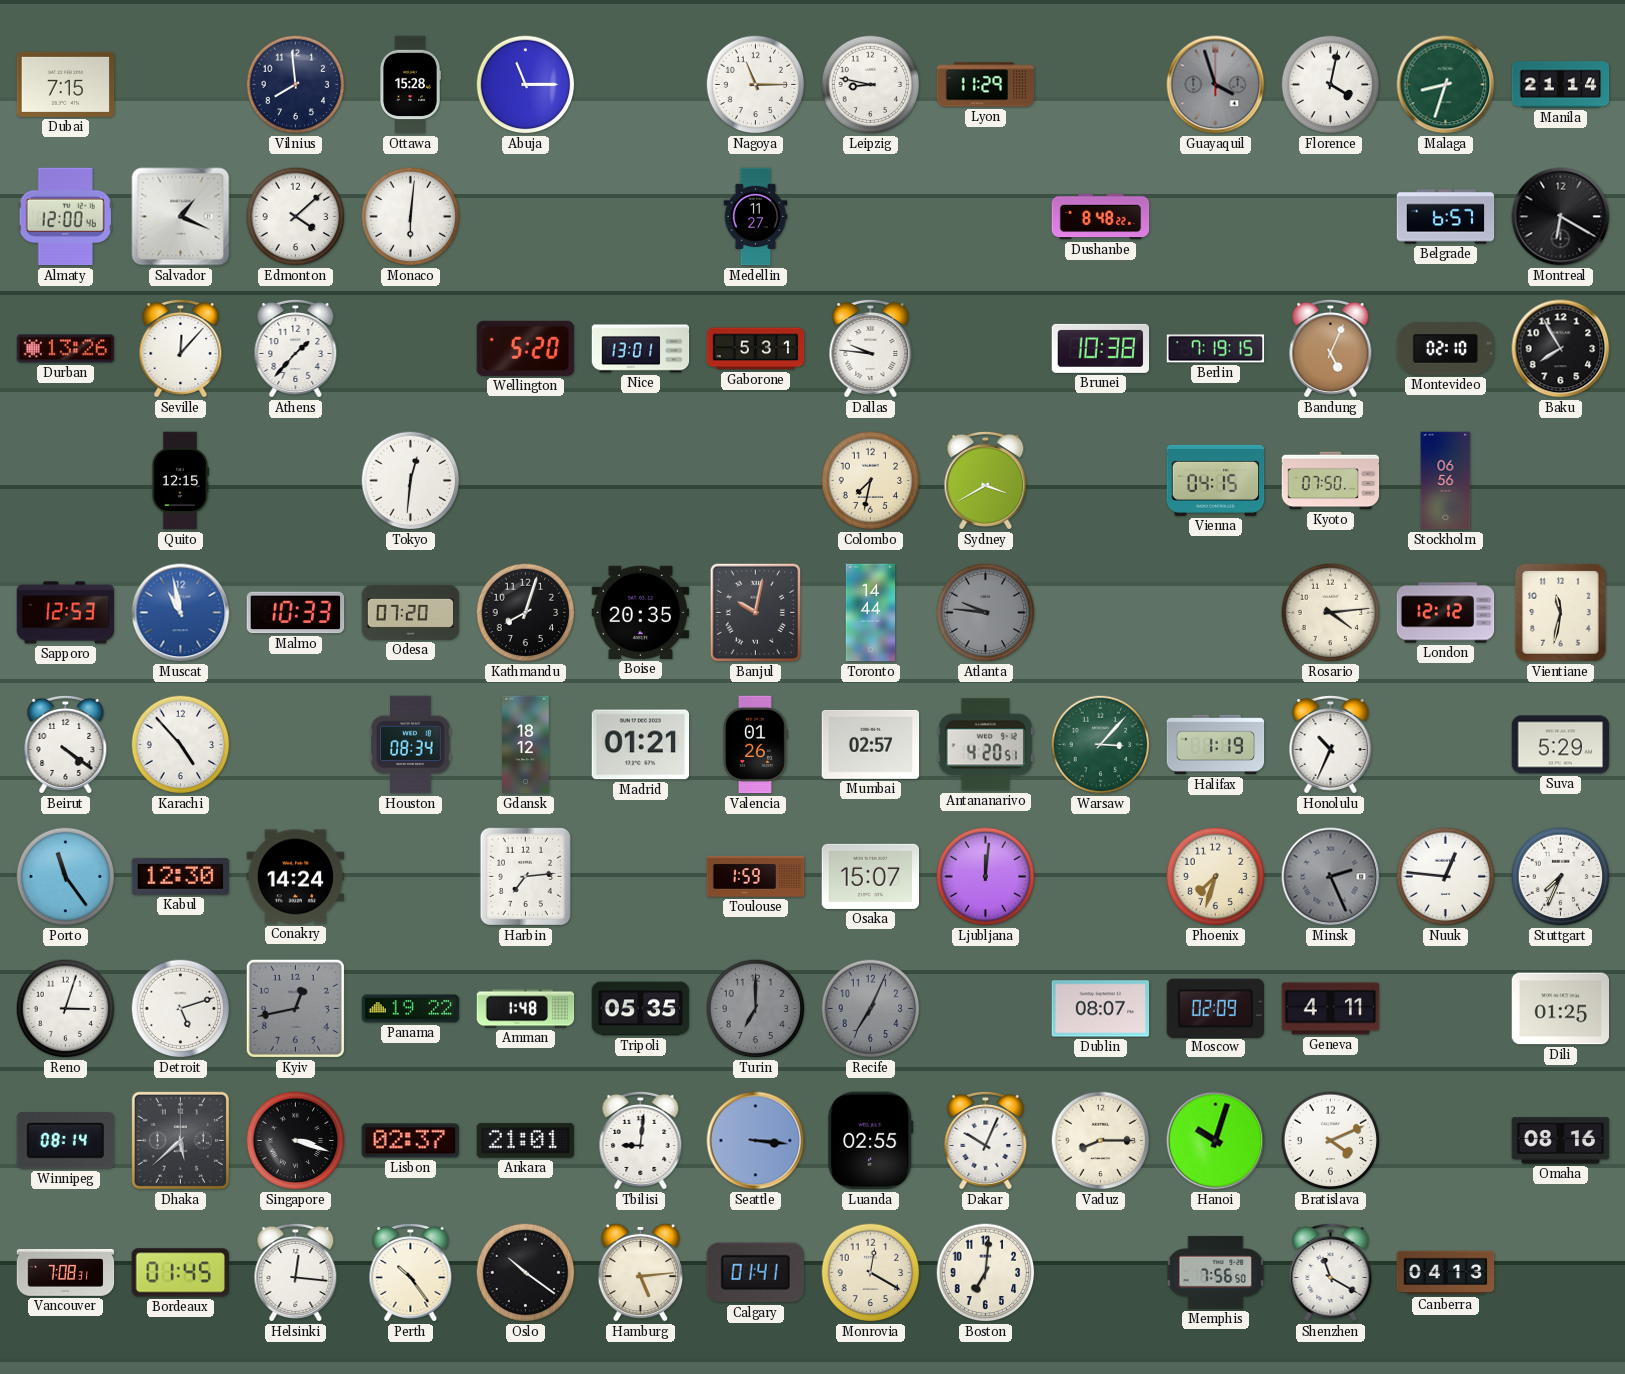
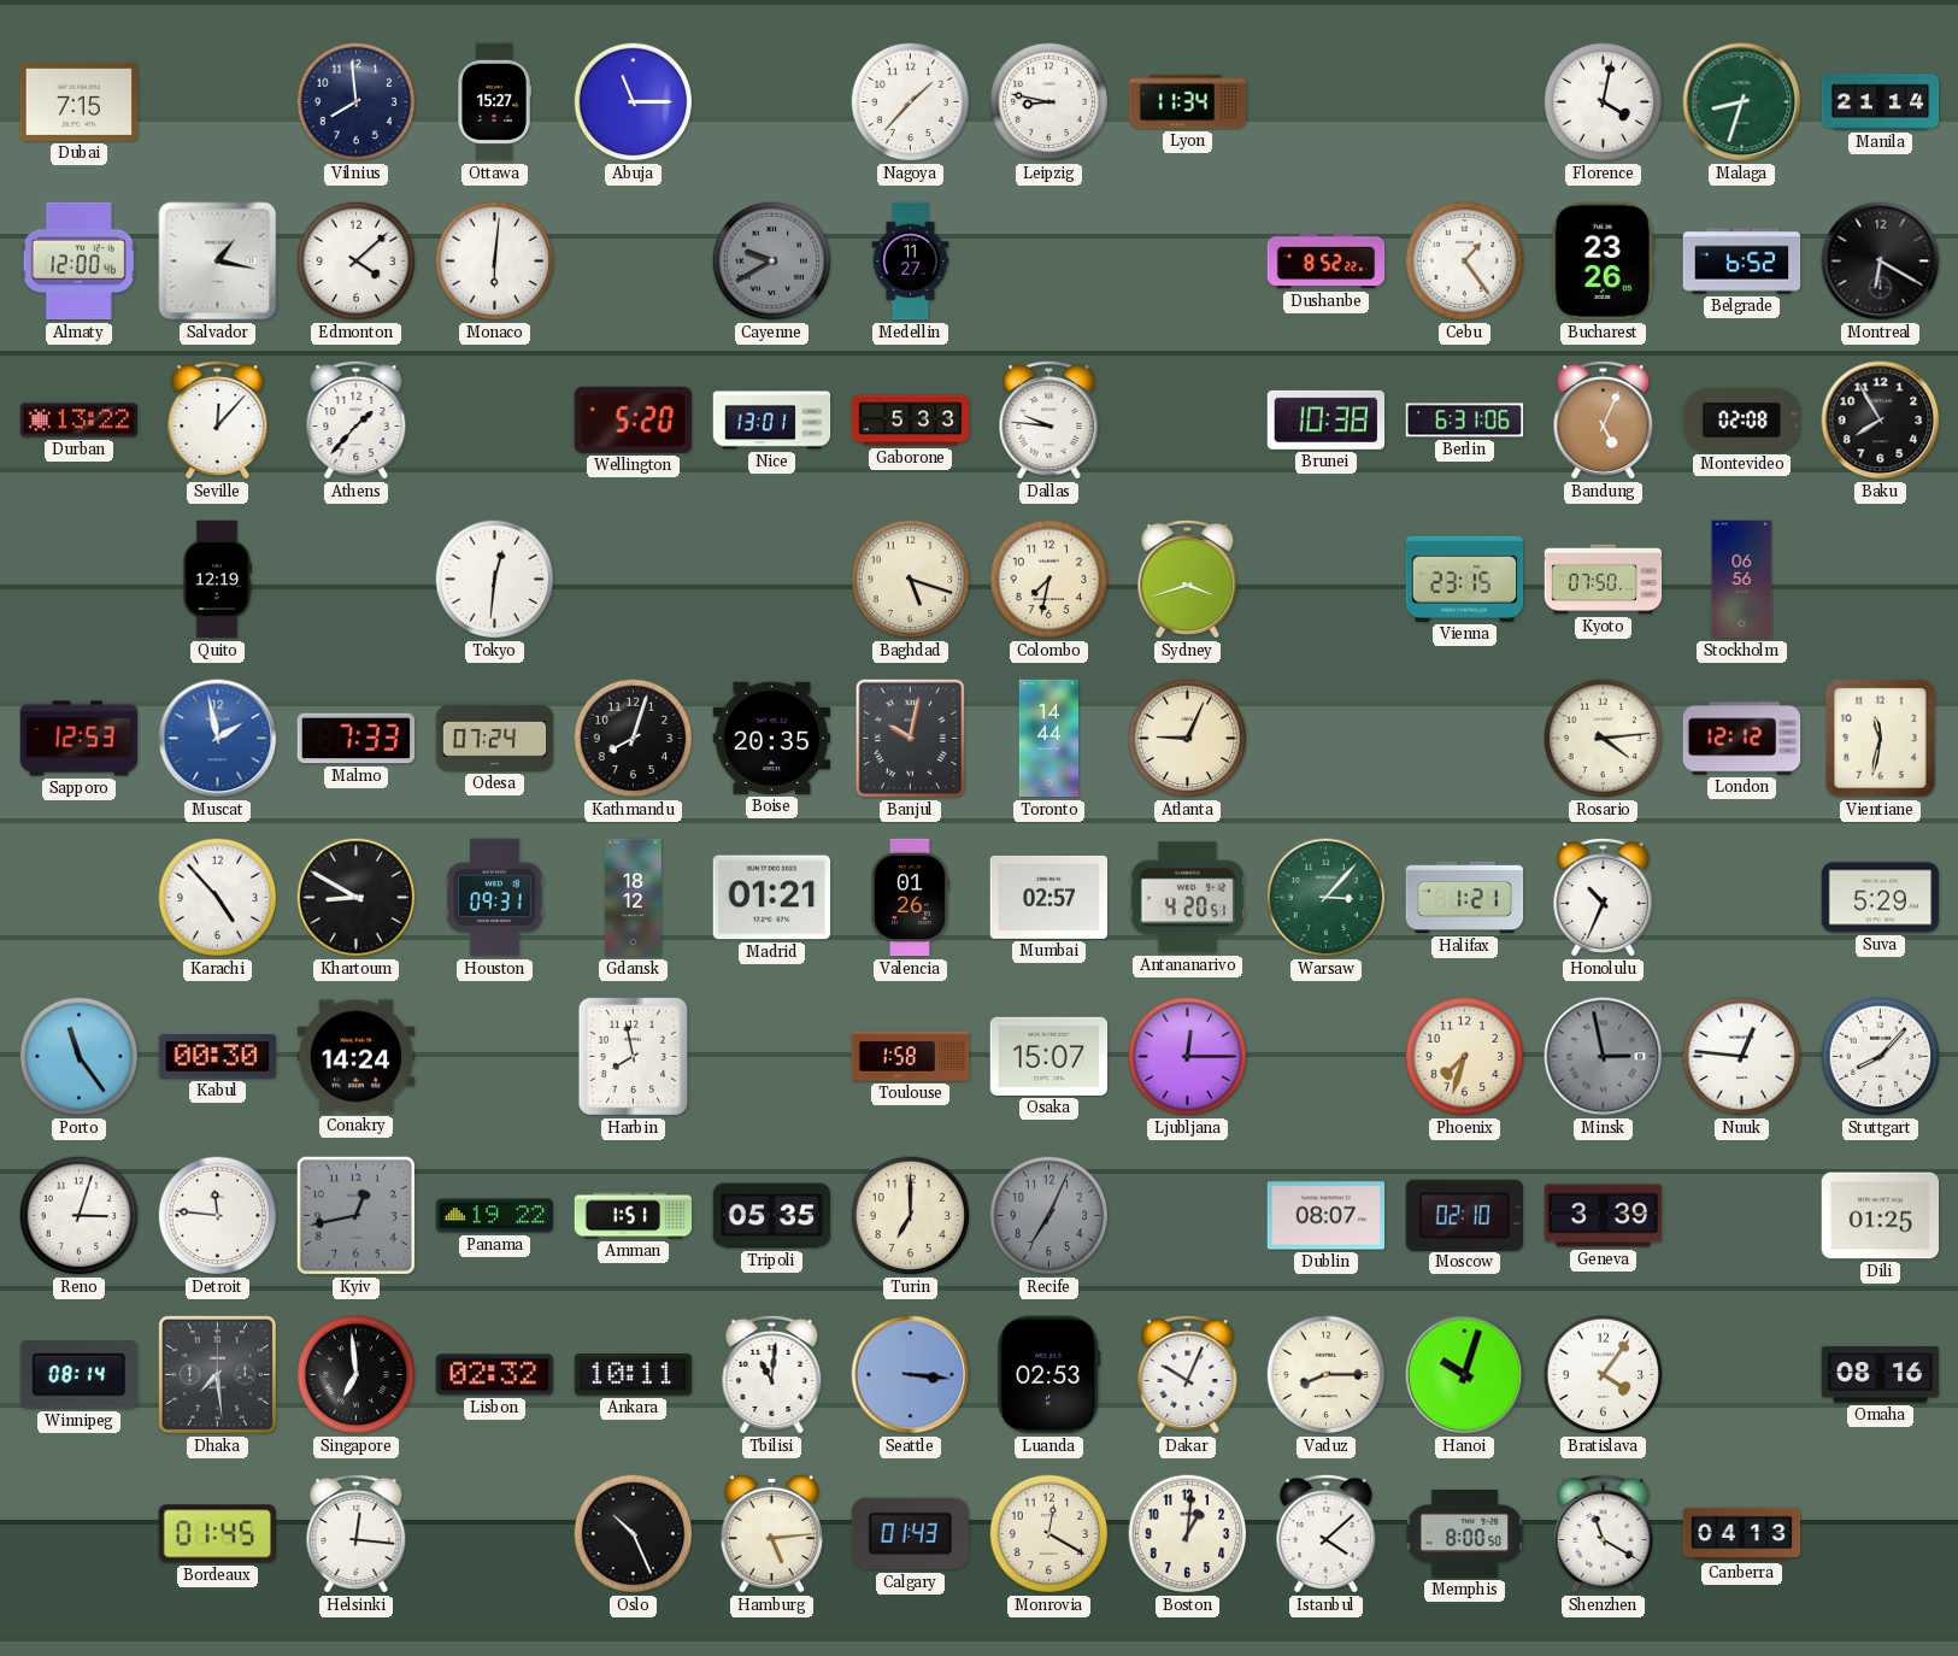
Ottawa: 15:28 -> 15:27 (494, 102)
Nagoya: 11:15 -> 1:37 (911, 102)
Lyon: 11:29 -> 11:34 (1188, 102)
Guayaquil: 3:57 -> none (1216, 85)
Salvador: 1:19 -> 1:17 (218, 262)
Cayenne: none -> 9:40 (772, 262)
Dushanbe: 8:48 -> 8:52 (1327, 262)
Cebu: none -> 1:24 (1465, 262)
Bucharest: none -> 23:26 (1603, 262)
Belgrade: 6:57 -> 6:52 (1742, 262)
Durban: 13:26 -> 13:22 (80, 421)
Gaborone: 5:31 -> 5:33 (911, 421)
Berlin: 7:19 -> 6:31 (1465, 421)
Montevideo: 02:10 -> 02:08 (1742, 421)
Quito: 12:15 -> 12:19 (216, 580)
Baghdad: none -> 5:18 (911, 580)
Sydney: 3:40 -> 3:42 (1188, 579)
Vienna: 04:15 -> 23:15 (1465, 579)
Muscat: 10:58 -> 1:58 (218, 739)
Malmo: 10:33 -> 7:33 (357, 739)
Odesa: 07:20 -> 07:24 (495, 738)
Atlanta: 9:46 -> 9:04 (1188, 739)
Atlanta dial: grey -> cream (1188, 739)
Beirut: 4:21 -> none (66, 744)
Khartoum: none -> 8:50 (357, 898)
Houston: 08:34 -> 09:31 (495, 898)
Halifax: 1:19 -> 1:21 (1465, 898)
Kabul: 12:30 -> 00:30 (218, 1056)
Harbin: 7:14 -> 7:58 (633, 1056)
Toulouse: 1:59 -> 1:58 (911, 1057)
Ljubljana: 12:01 -> 12:15 (1188, 1057)
Minsk: 2:26 -> 2:58 (1604, 1057)
Stuttgart: 7:34 -> 8:07 (1881, 1057)
Detroit: 5:12 -> 11:46 (218, 1216)
Amman: 1:48 -> 1:51 (634, 1216)
Turin dial: grey -> cream (911, 1216)
Moscow: 02:09 -> 02:10 (1464, 1215)
Geneva: 4:11 -> 3:39 (1604, 1216)
Dhaka: 5:38 -> 7:29 (217, 1374)
Singapore: 3:18 -> 6:59 (357, 1375)
Lisbon: 02:37 -> 02:32 (495, 1375)
Ankara: 21:01 -> 10:11 (634, 1375)
Tbilisi: 9:01 -> 11:01 (772, 1374)
Luanda: 02:55 -> 02:53 (1049, 1375)
Bratislava: 4:11 -> 4:06 (1604, 1375)
Vancouver: 7:08 -> none (66, 1273)
Perth: 10:24 -> none (411, 1272)
Oslo: 10:21 -> 10:26 (634, 1534)
Calgary: 01:41 -> 01:43 (910, 1534)
Boston: 7:01 -> 1:01 (1188, 1534)
Istanbul: none -> 4:08 (1327, 1533)
Memphis: 7:56 -> 8:00 (1465, 1533)
